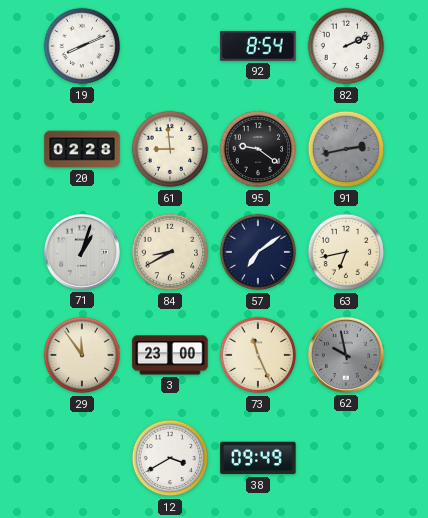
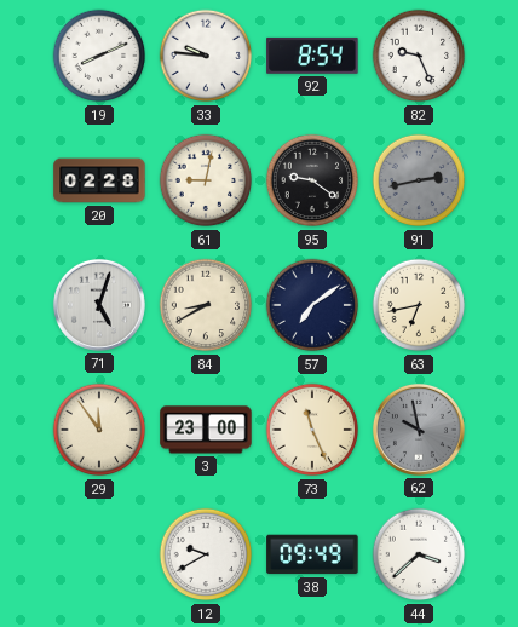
33: none -> 9:46 (206, 56)
82: 2:11 -> 9:26 (419, 56)
61: 8:59 -> 9:02 (206, 180)
71: 1:03 -> 5:03 (99, 305)
12: 3:40 -> 9:40 (206, 554)
44: none -> 3:38 (419, 554)
